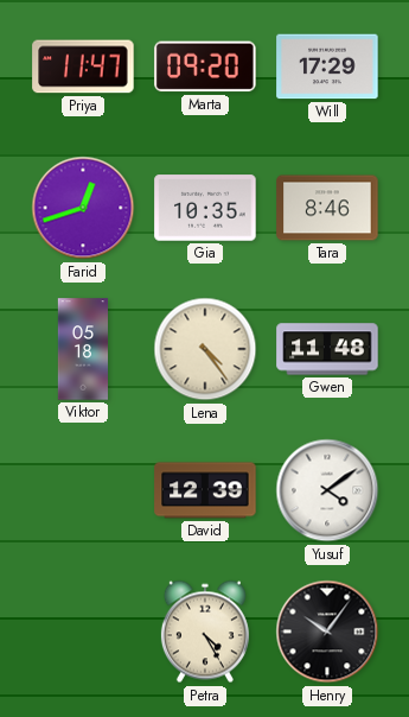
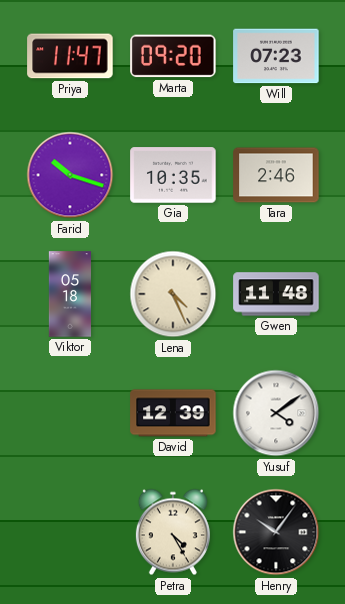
Will: 17:29 -> 07:23 (276, 56)
Farid: 12:42 -> 10:18 (70, 175)
Tara: 8:46 -> 2:46 (276, 175)
Lena: 4:24 -> 4:26 (173, 294)
